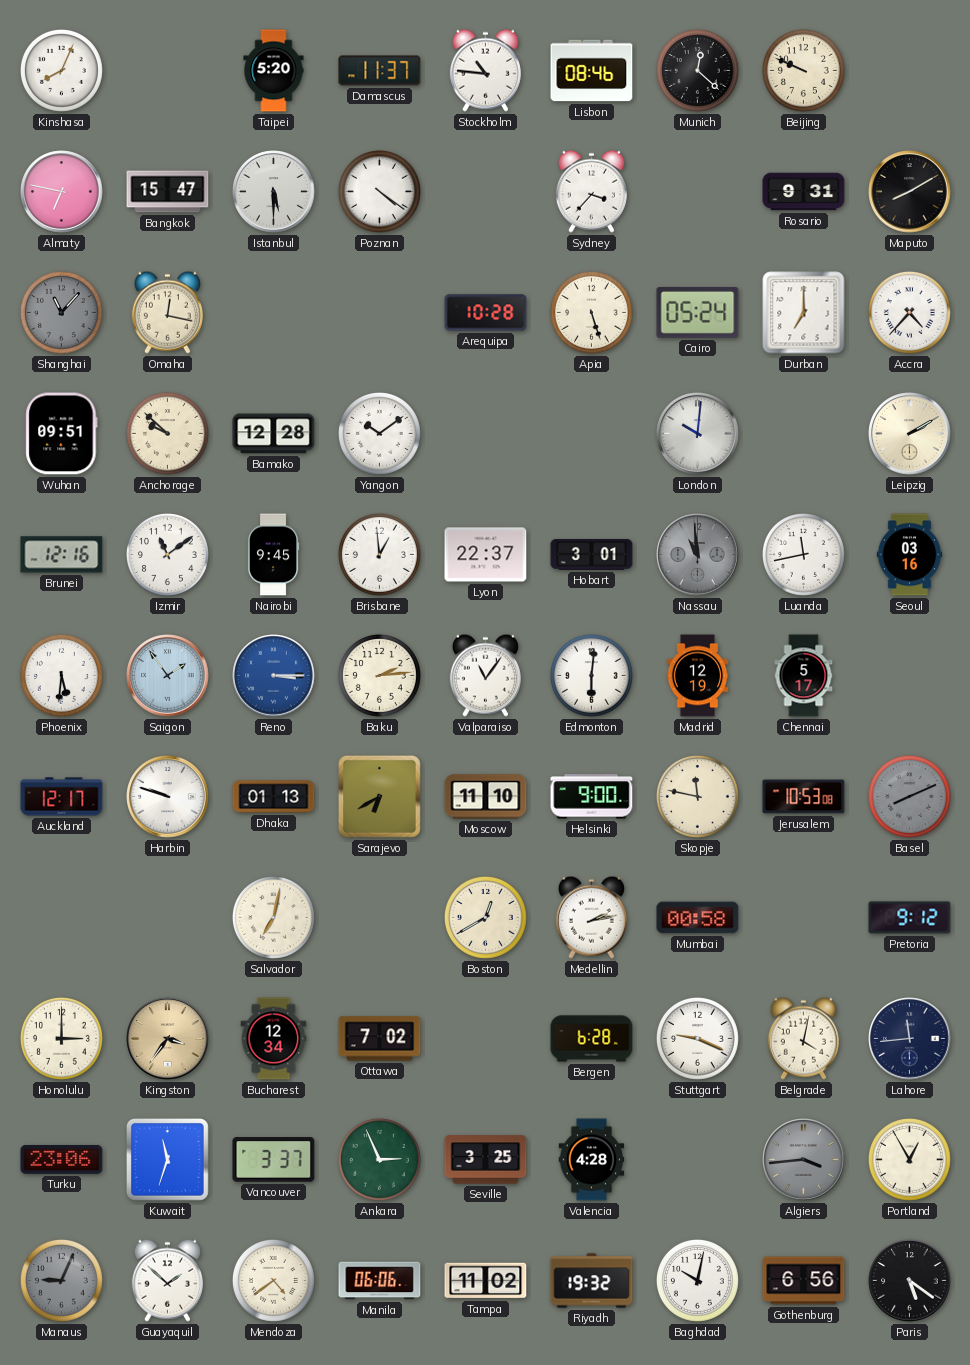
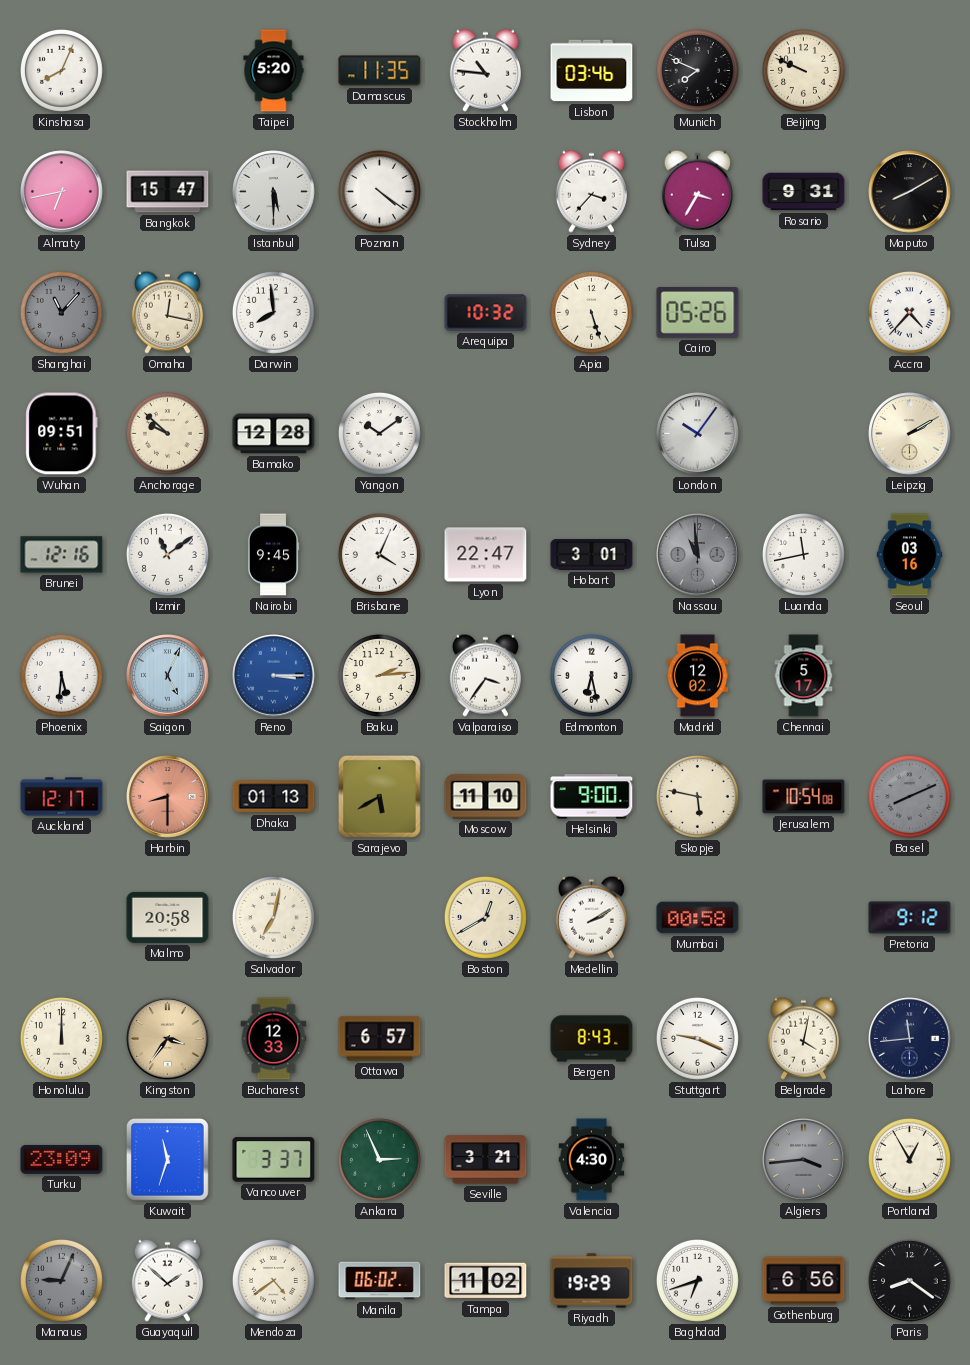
Damascus: 11:37 -> 11:35 (380, 71)
Lisbon: 08:46 -> 03:46 (592, 71)
Munich: 12:22 -> 7:49 (697, 70)
Almaty: 6:47 -> 6:43 (62, 192)
Tulsa: none -> 3:35 (697, 191)
Darwin: none -> 7:59 (273, 312)
Arequipa: 10:28 -> 10:32 (486, 313)
Cairo: 05:24 -> 05:26 (698, 313)
Durban: 7:00 -> none (804, 313)
London: 10:01 -> 10:06 (698, 434)
Brisbane: 12:59 -> 4:04 (379, 554)
Lyon: 22:37 -> 22:47 (486, 555)
Saigon: 1:54 -> 5:04 (168, 676)
Valparaiso: 11:06 -> 3:36 (485, 675)
Edmonton: 6:01 -> 6:28 (591, 675)
Madrid: 12:19 -> 12:02 (698, 676)
Harbin: 9:48 -> 8:30 (168, 797)
Harbin dial: white -> salmon (168, 797)
Sarajevo: 6:40 -> 5:40 (379, 796)
Skopje: 11:47 -> 5:47 (697, 796)
Jerusalem: 10:53 -> 10:54 (804, 797)
Malmo: none -> 20:58 (168, 917)
Medellin: 2:13 -> 2:10 (591, 917)
Honolulu: 3:00 -> 12:00 (61, 1038)
Bucharest: 12:34 -> 12:33 (274, 1039)
Ottawa: 7:02 -> 6:57 (380, 1039)
Bergen: 6:28 -> 8:43 (592, 1039)
Turku: 23:06 -> 23:09 (62, 1159)
Seville: 3:25 -> 3:21 (486, 1160)
Valencia: 4:28 -> 4:30 (592, 1160)
Manila: 06:06 -> 06:02 (380, 1281)
Riyadh: 19:32 -> 19:29 (592, 1281)
Baghdad: 10:02 -> 6:42 (697, 1280)
Paris: 5:21 -> 8:21 (910, 1281)
